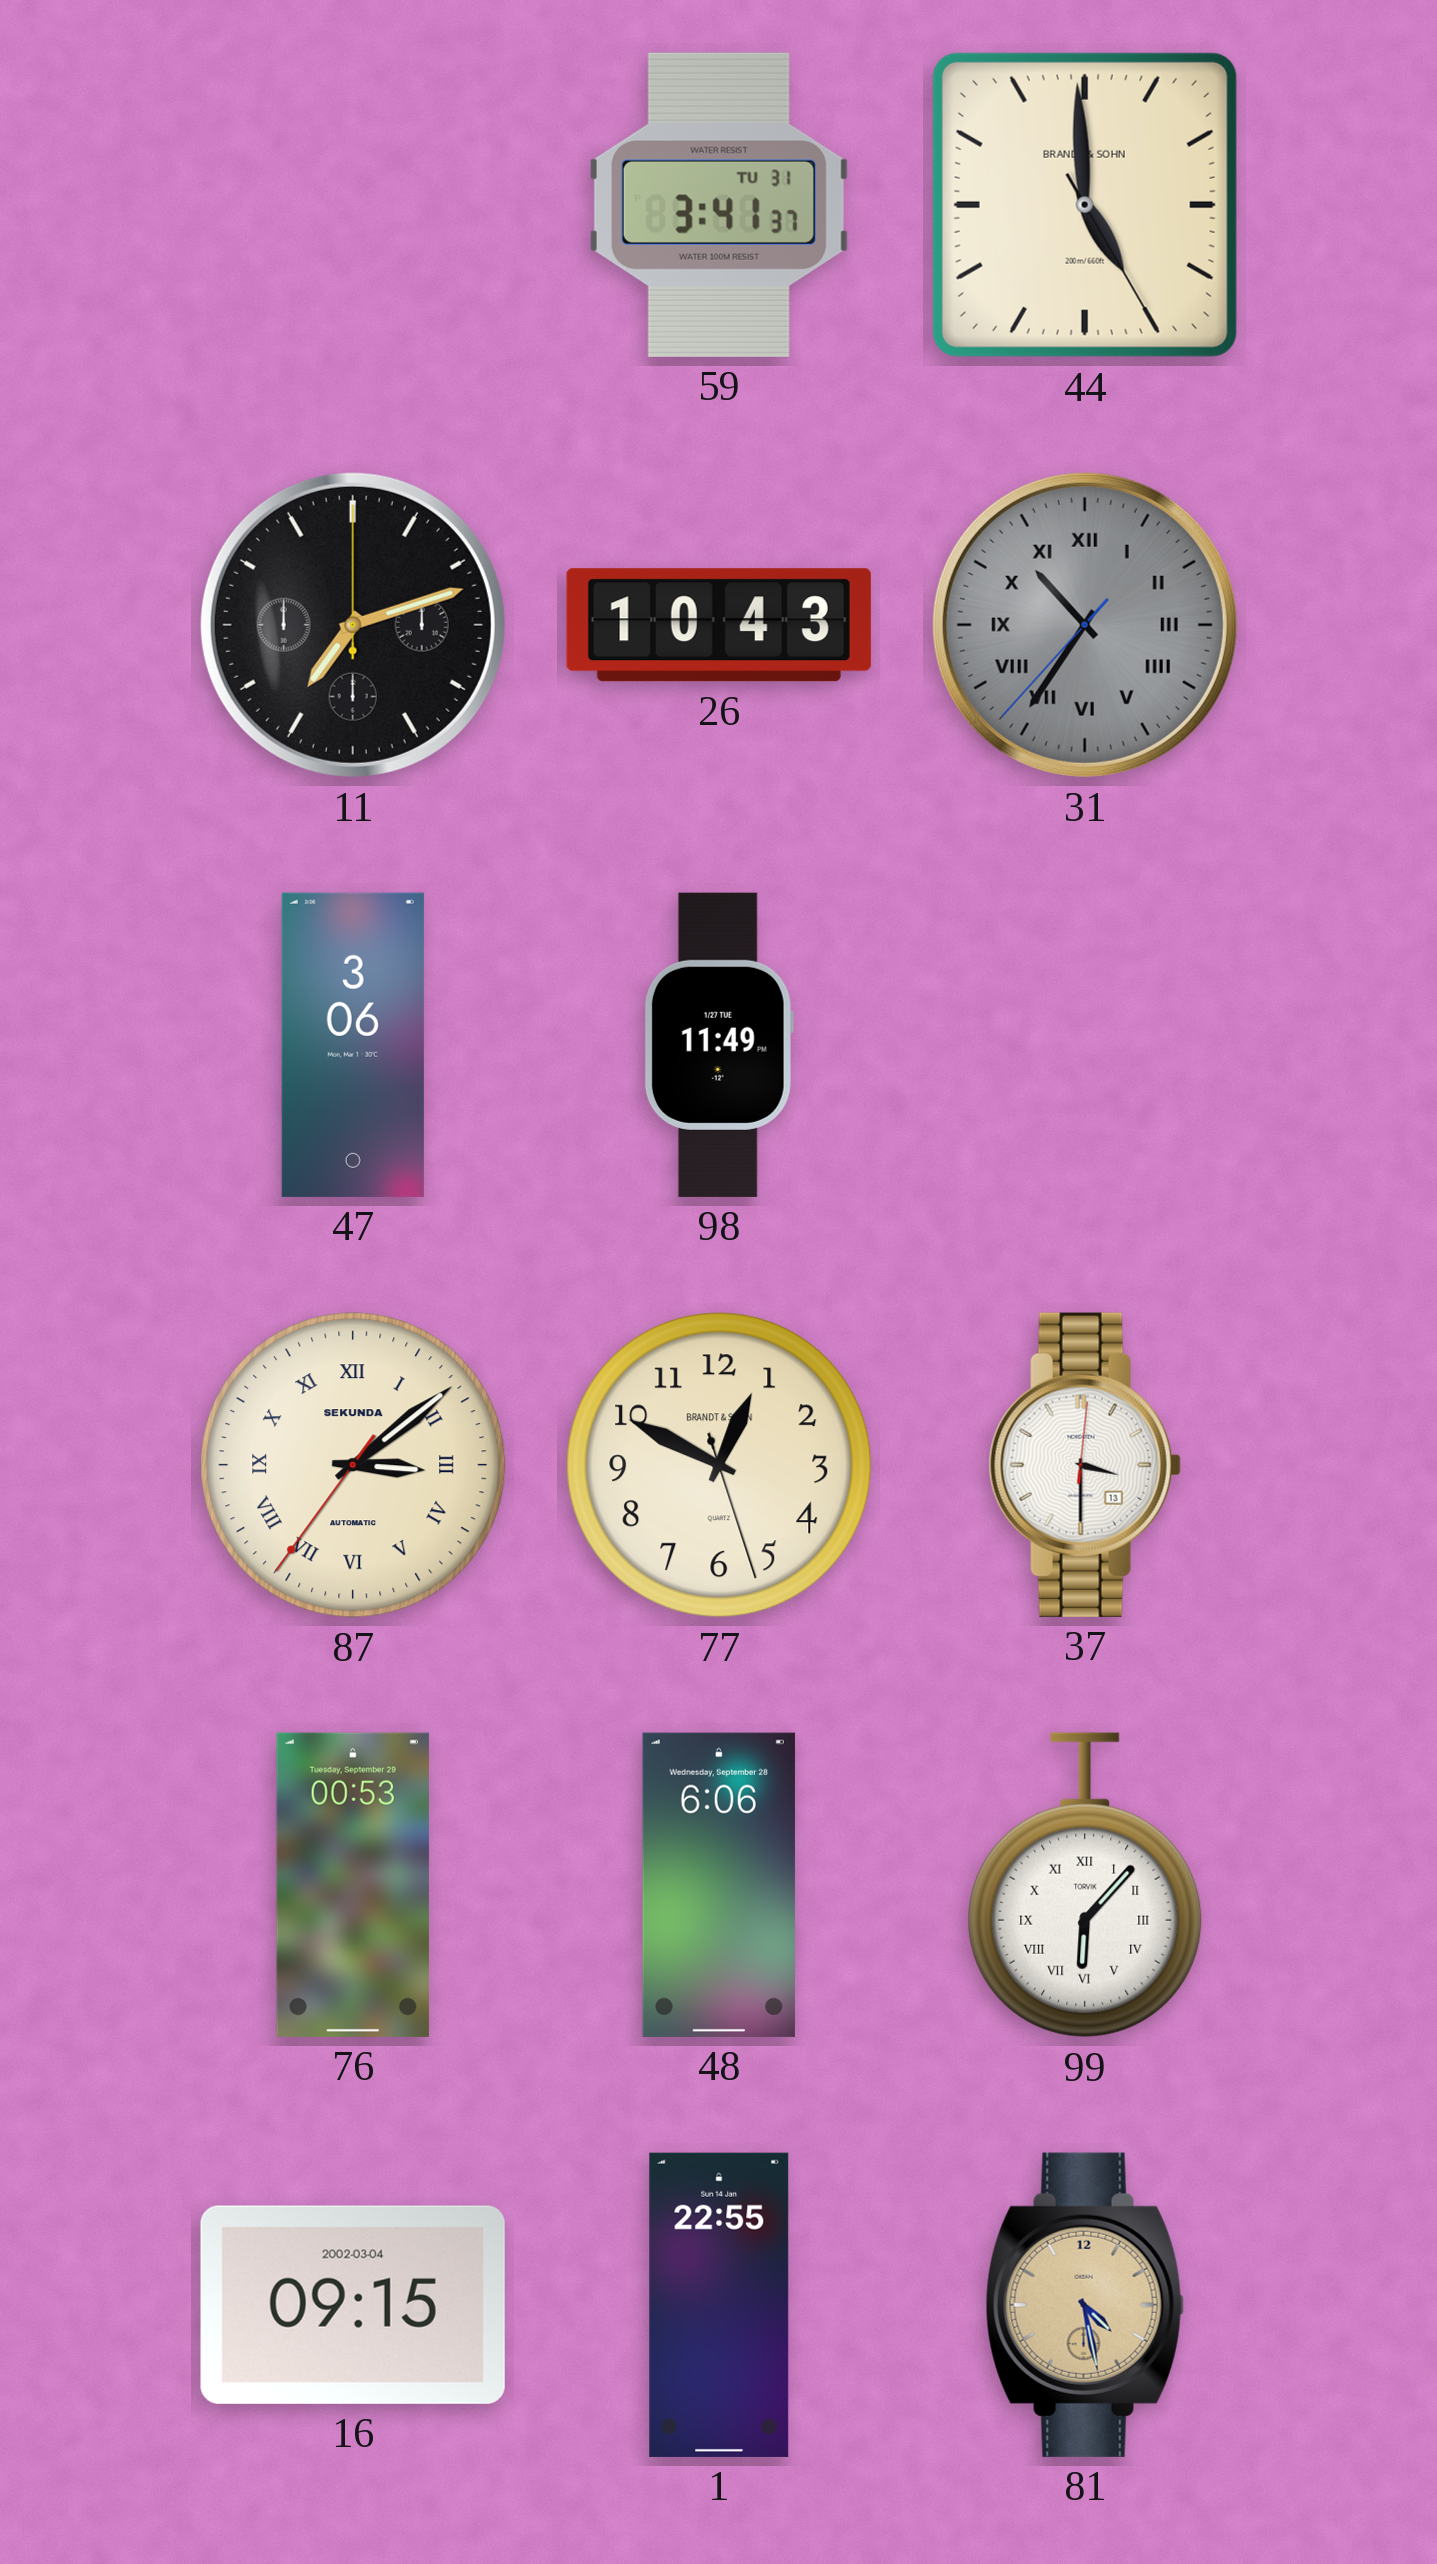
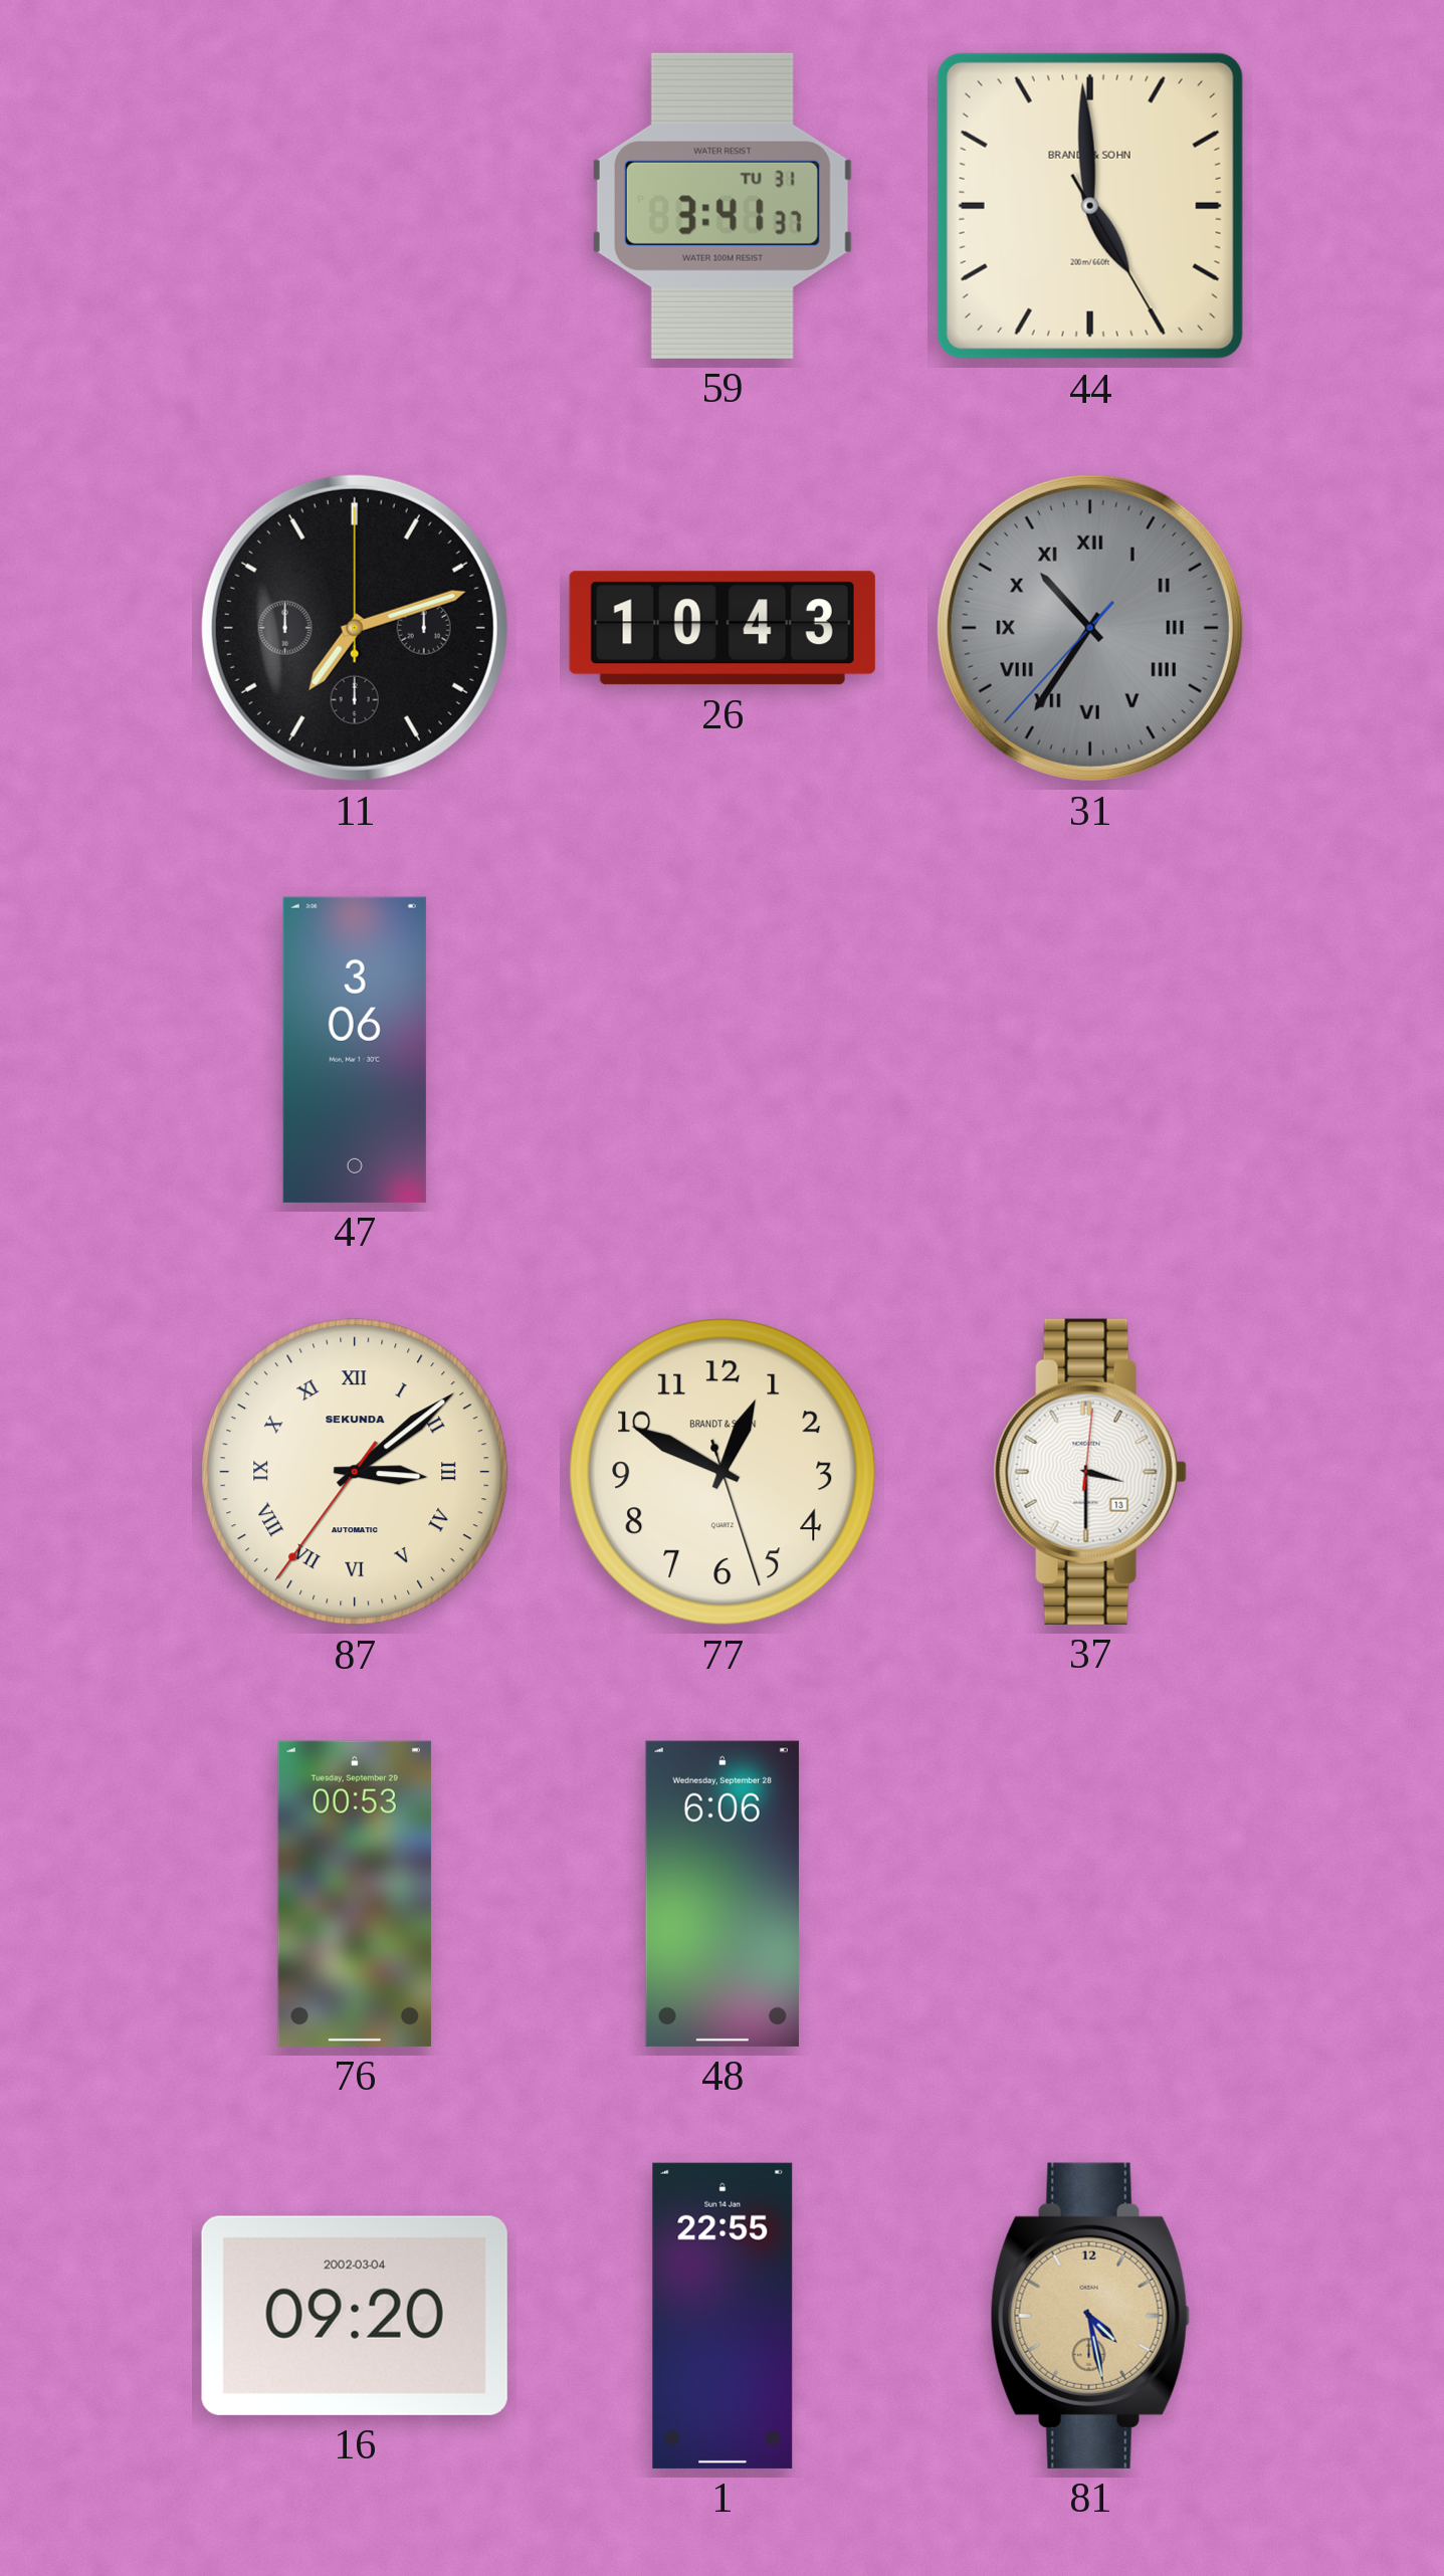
98: 11:49 -> none (719, 1045)
99: 6:07 -> none (1085, 1885)
16: 09:15 -> 09:20 (355, 2316)
